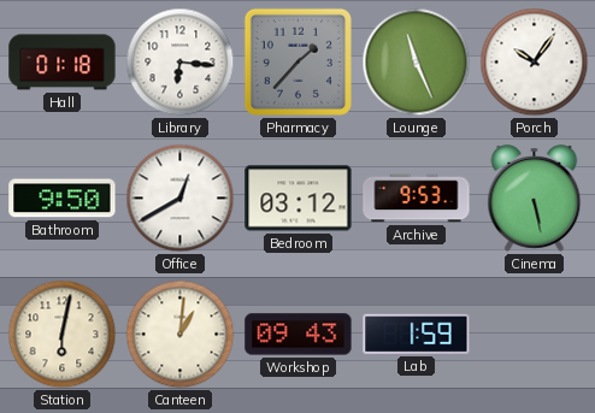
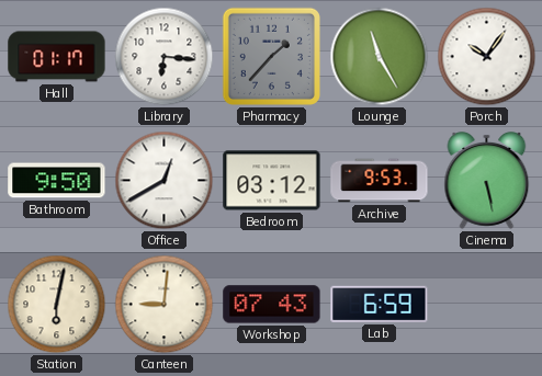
Hall: 01:18 -> 01:17 (57, 57)
Lounge: 11:26 -> 11:25 (380, 57)
Canteen: 1:01 -> 9:01 (165, 305)
Workshop: 09:43 -> 07:43 (272, 305)
Lab: 1:59 -> 6:59 (380, 304)
